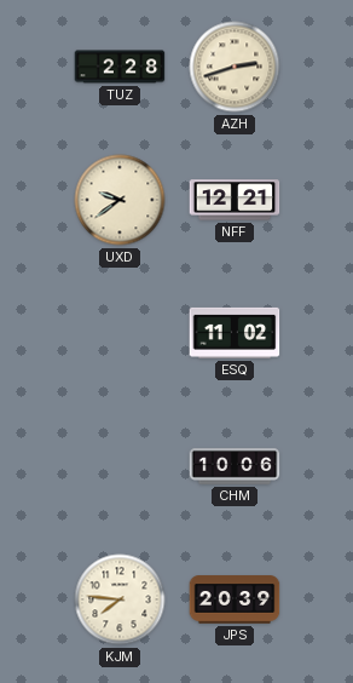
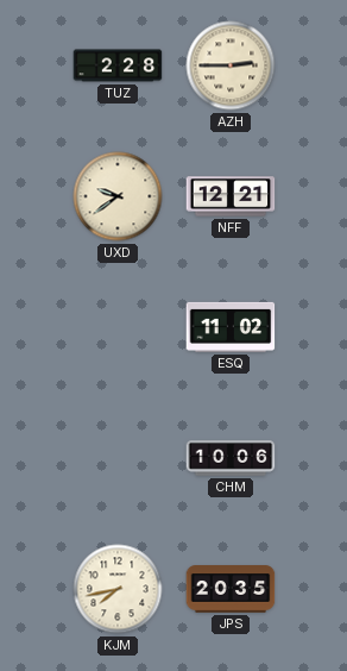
AZH: 2:42 -> 2:45 (231, 65)
KJM: 7:46 -> 7:43 (118, 589)
JPS: 20:39 -> 20:35 (231, 589)
